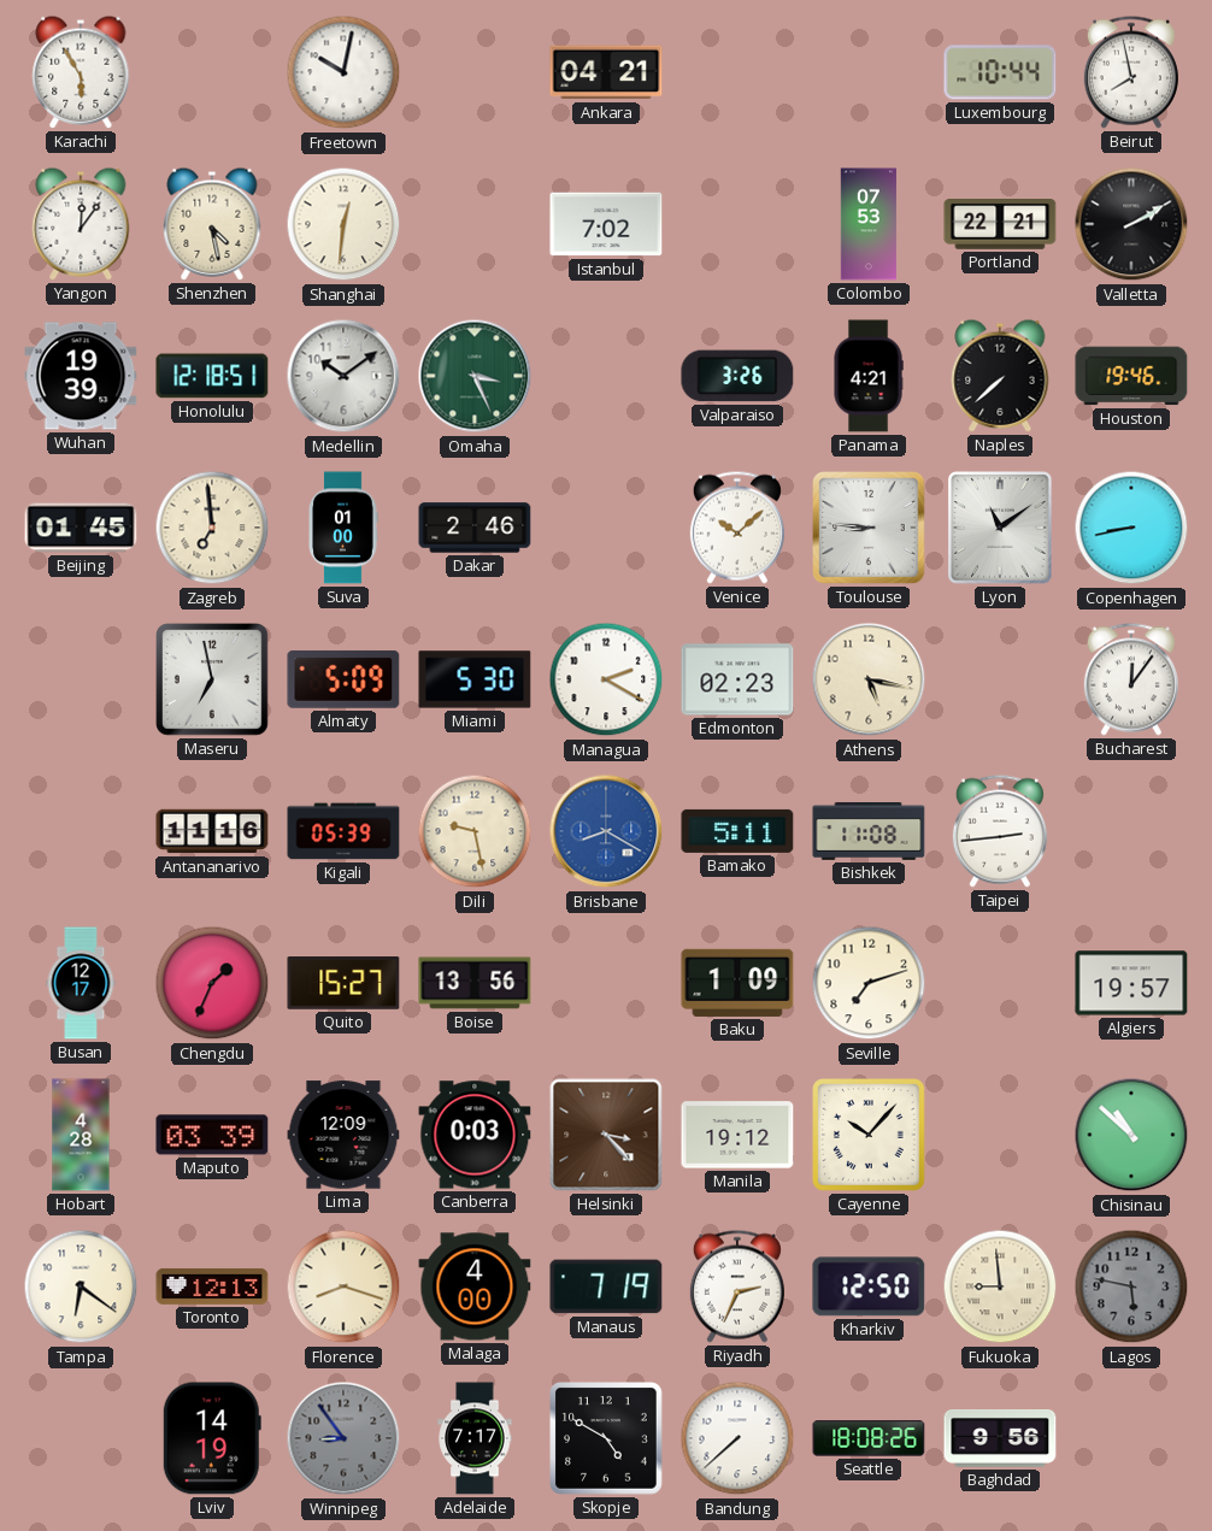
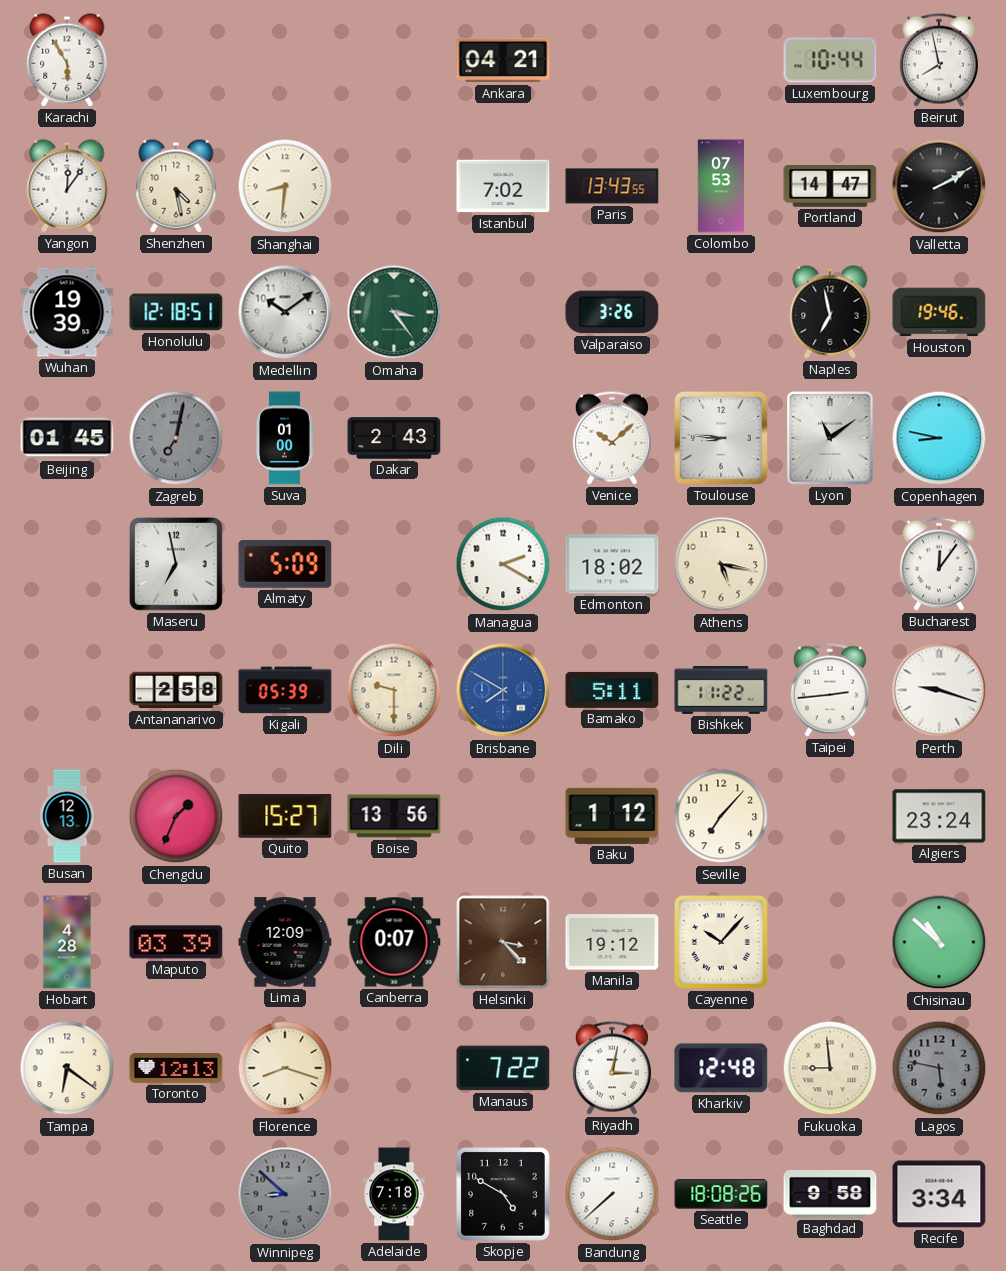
Freetown: 10:02 -> none (343, 72)
Shanghai: 12:31 -> 8:31 (285, 186)
Paris: none -> 13:43 (612, 186)
Portland: 22:21 -> 14:47 (830, 187)
Omaha: 3:26 -> 3:24 (394, 312)
Panama: 4:21 -> none (869, 376)
Naples: 7:38 -> 6:58 (830, 312)
Zagreb: 6:59 -> 7:02 (176, 438)
Zagreb dial: cream -> grey (176, 438)
Dakar: 2:46 -> 2:43 (394, 438)
Copenhagen: 8:43 -> 8:47 (939, 438)
Miami: 5:30 -> none (475, 679)
Edmonton: 02:23 -> 18:02 (612, 564)
Antananarivo: 11:16 -> 2:58 (176, 690)
Dili: 9:28 -> 9:30 (394, 690)
Brisbane: 8:20 -> 7:50 (503, 690)
Bishkek: 11:08 -> 11:22 (721, 690)
Perth: none -> 9:18 (939, 690)
Busan: 12:17 -> 12:13 (67, 816)
Baku: 1:09 -> 1:12 (612, 816)
Seville: 7:12 -> 7:07 (721, 816)
Algiers: 19:57 -> 23:24 (939, 816)
Canberra: 0:03 -> 0:07 (394, 942)
Malaga: 4:00 -> none (475, 1286)
Manaus: 7:19 -> 7:22 (503, 1068)
Riyadh: 2:34 -> 3:02 (612, 1068)
Kharkiv: 12:50 -> 12:48 (721, 1068)
Lviv: 14:19 -> none (212, 1438)
Winnipeg: 8:54 -> 8:52 (285, 1194)
Adelaide: 7:17 -> 7:18 (394, 1194)
Baghdad: 9:56 -> 9:58 (830, 1195)
Recife: none -> 3:34 (939, 1194)
